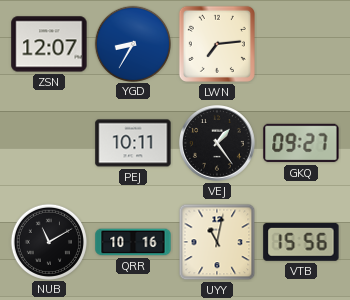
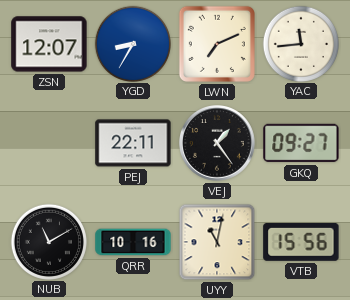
LWN: 7:14 -> 7:11 (217, 44)
YAC: none -> 11:44 (300, 43)
PEJ: 10:11 -> 22:11 (133, 143)
